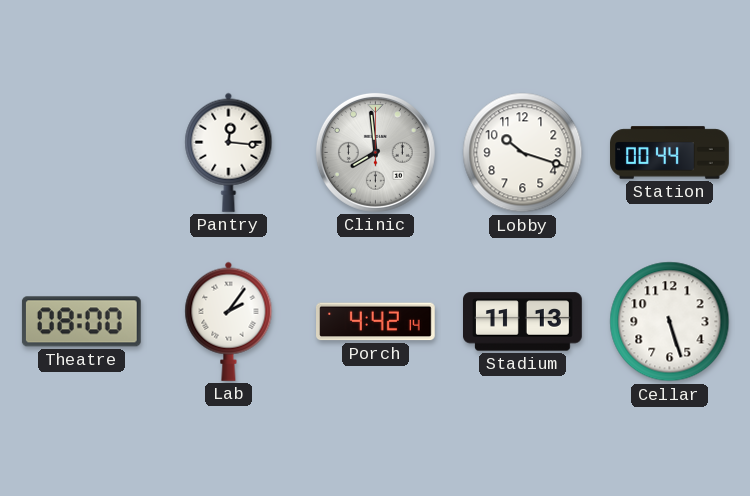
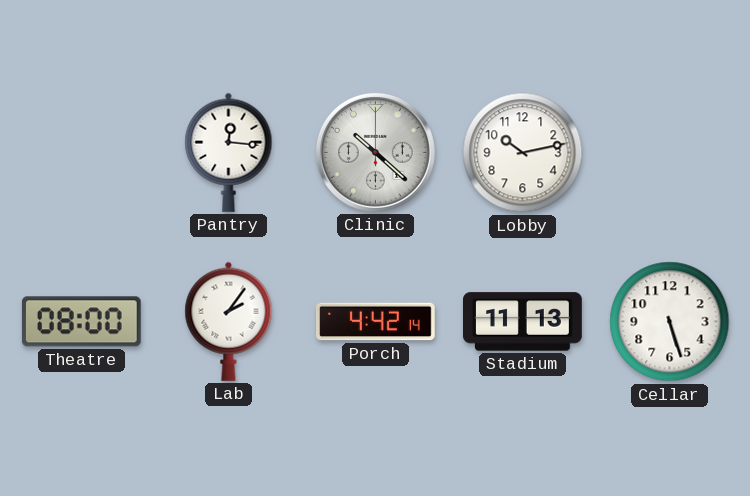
Clinic: 7:59 -> 10:22 (375, 152)
Lobby: 10:18 -> 10:13 (523, 153)
Station: 00:44 -> none (670, 153)
